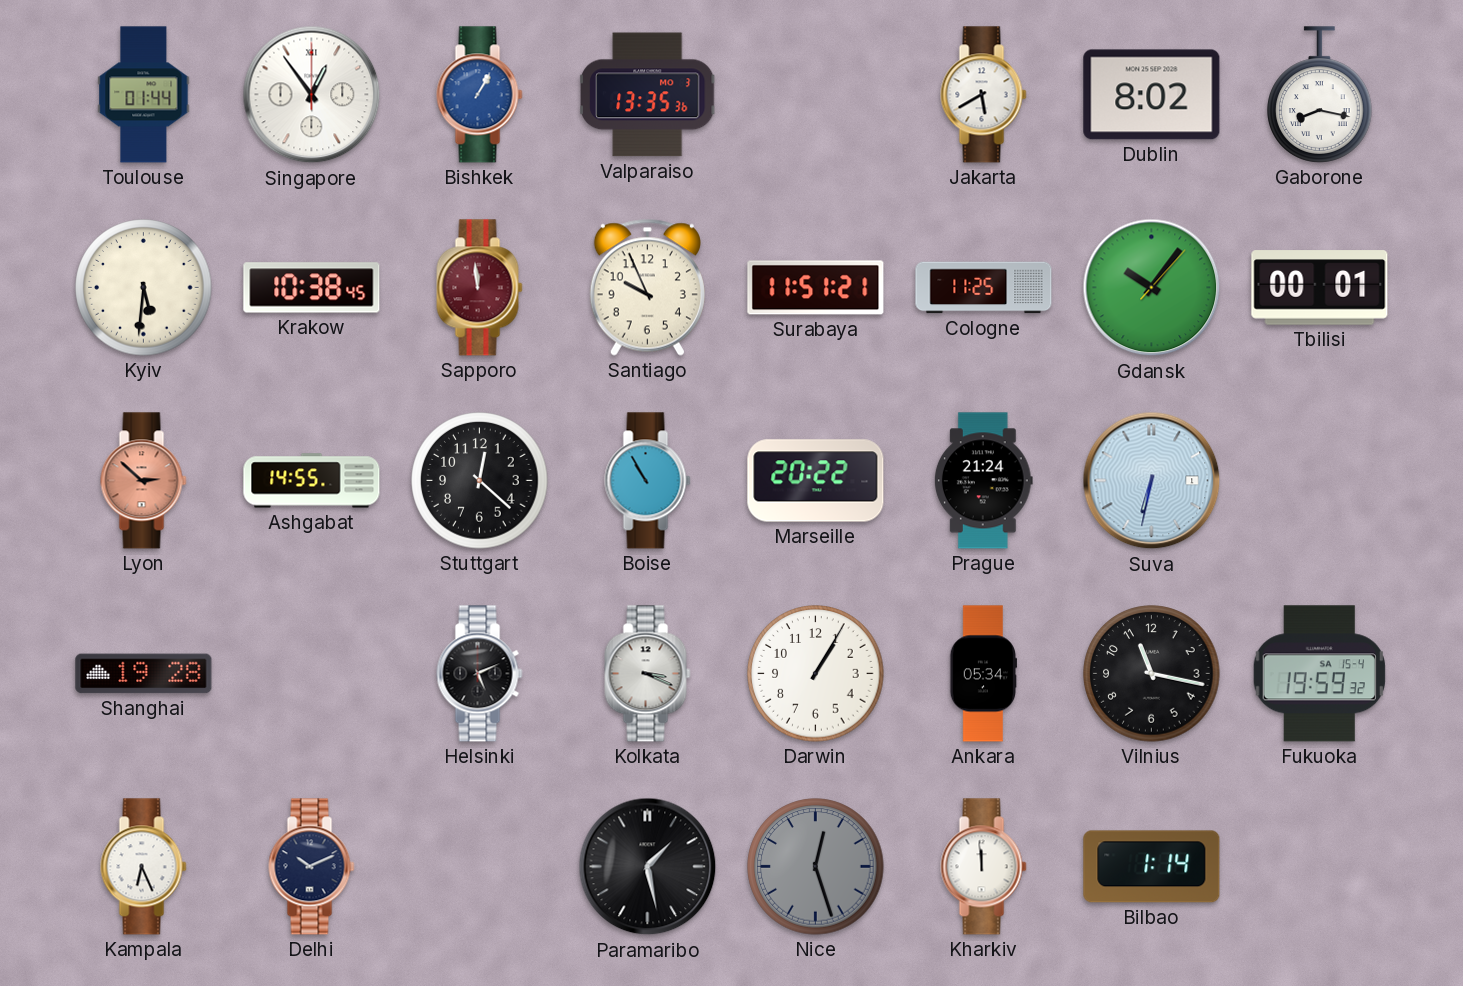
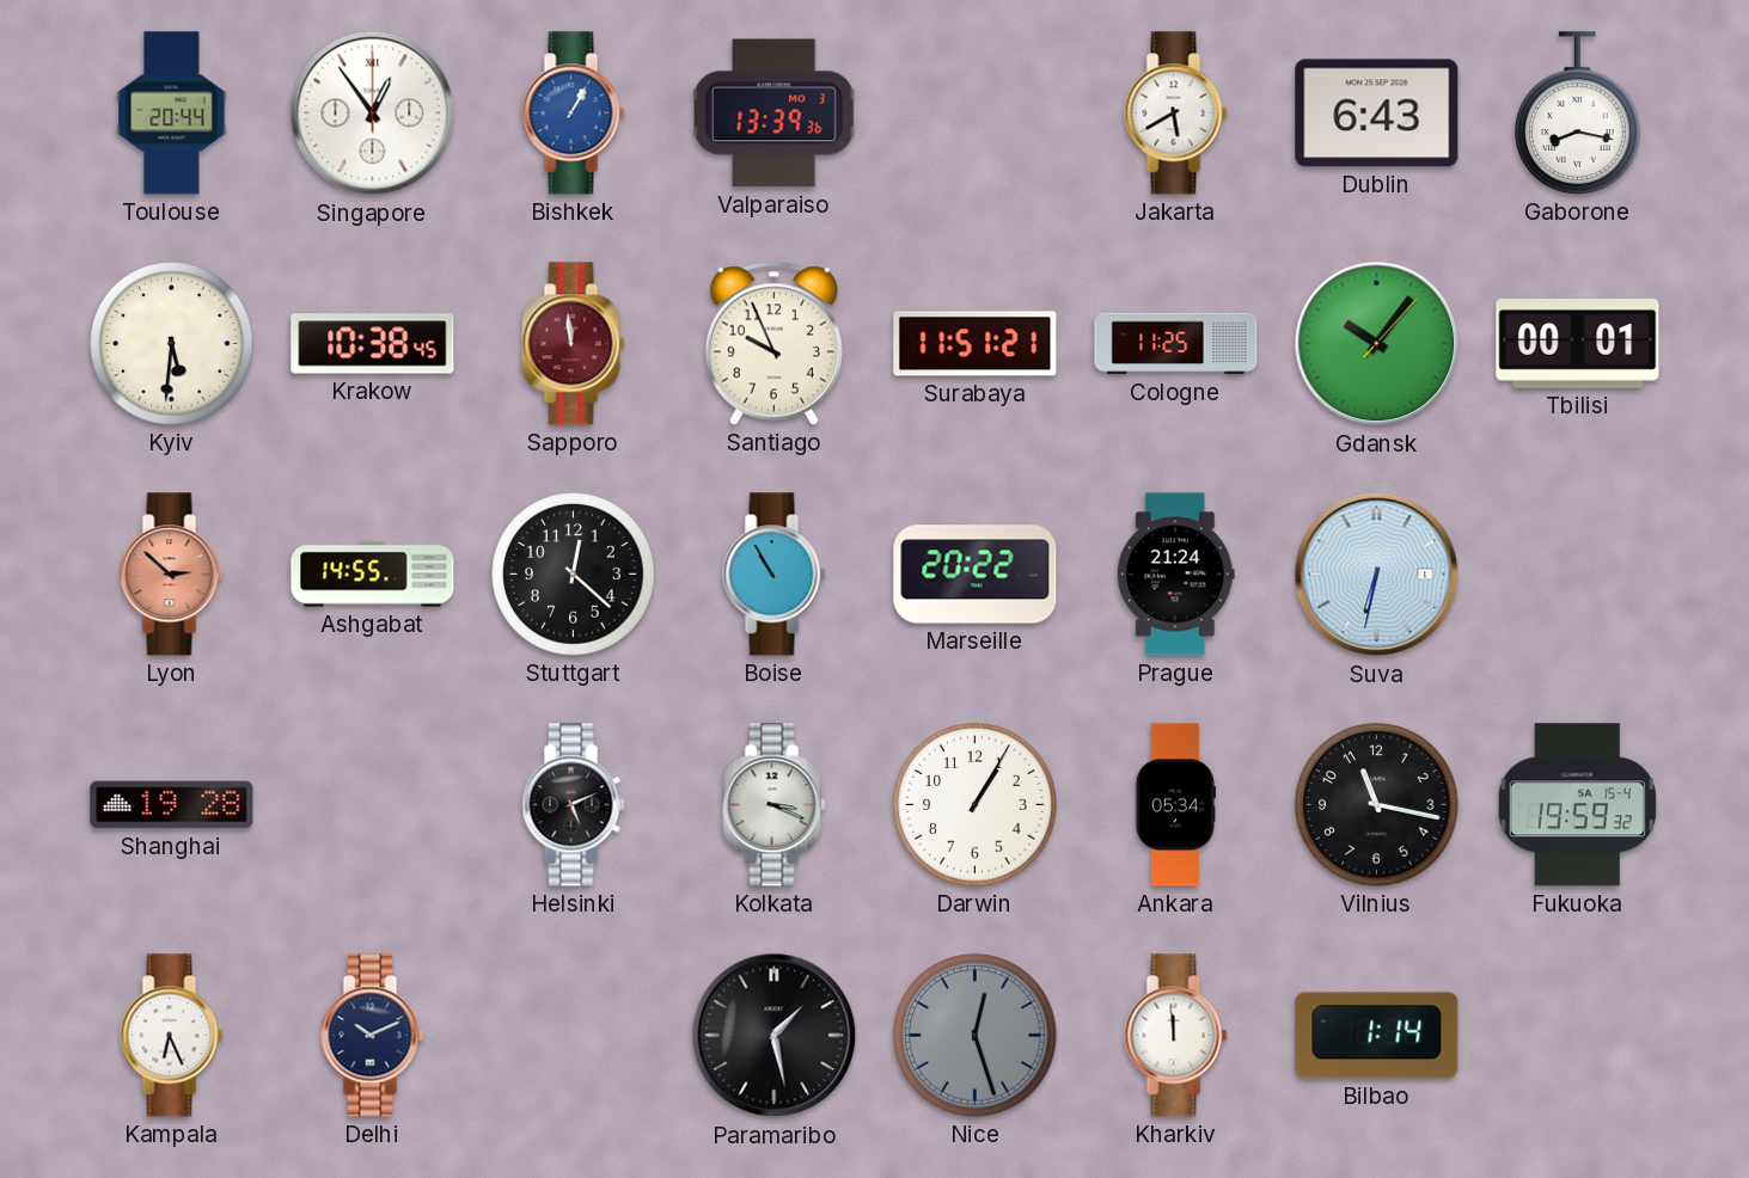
Toulouse: 01:44 -> 20:44 (172, 113)
Valparaiso: 13:35 -> 13:39 (775, 113)
Dublin: 8:02 -> 6:43 (1377, 113)
